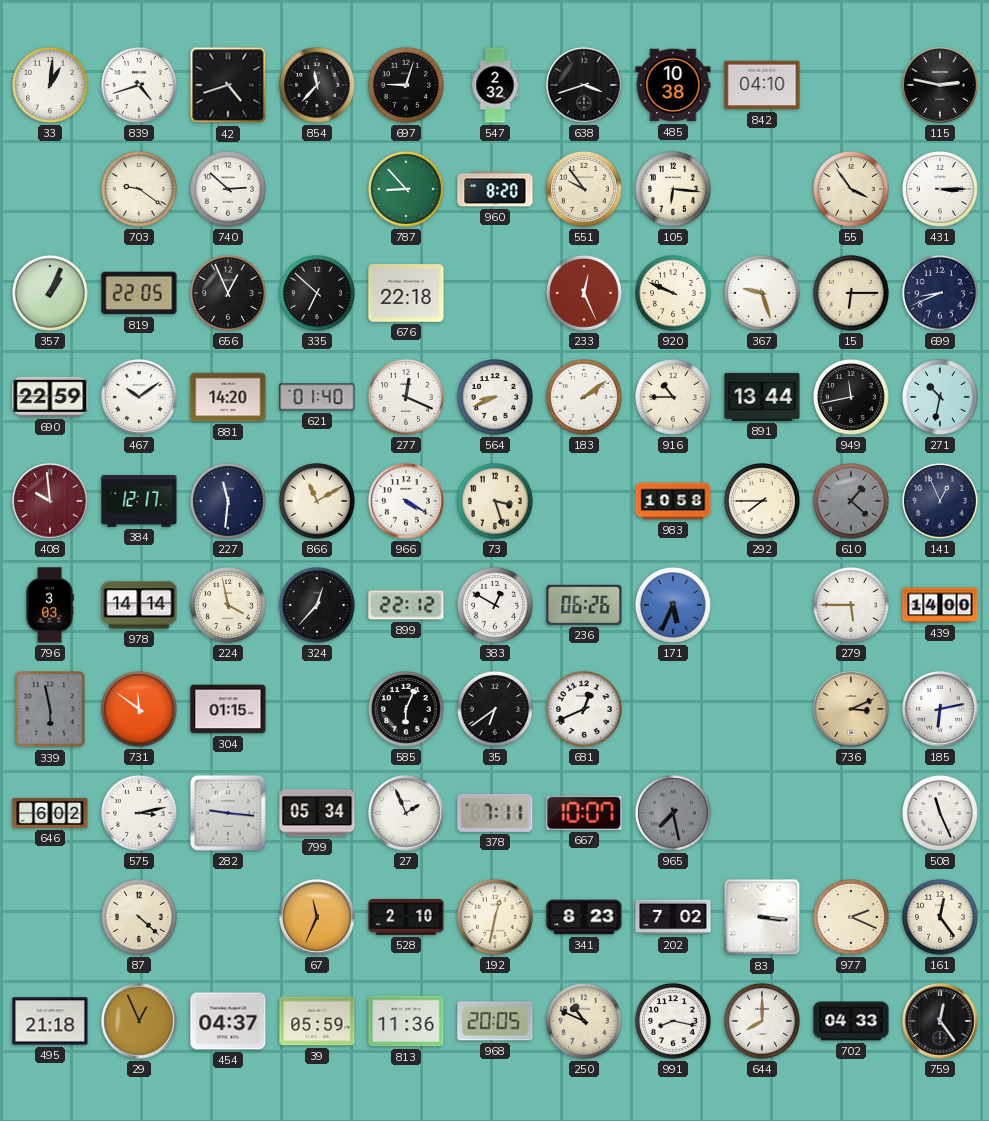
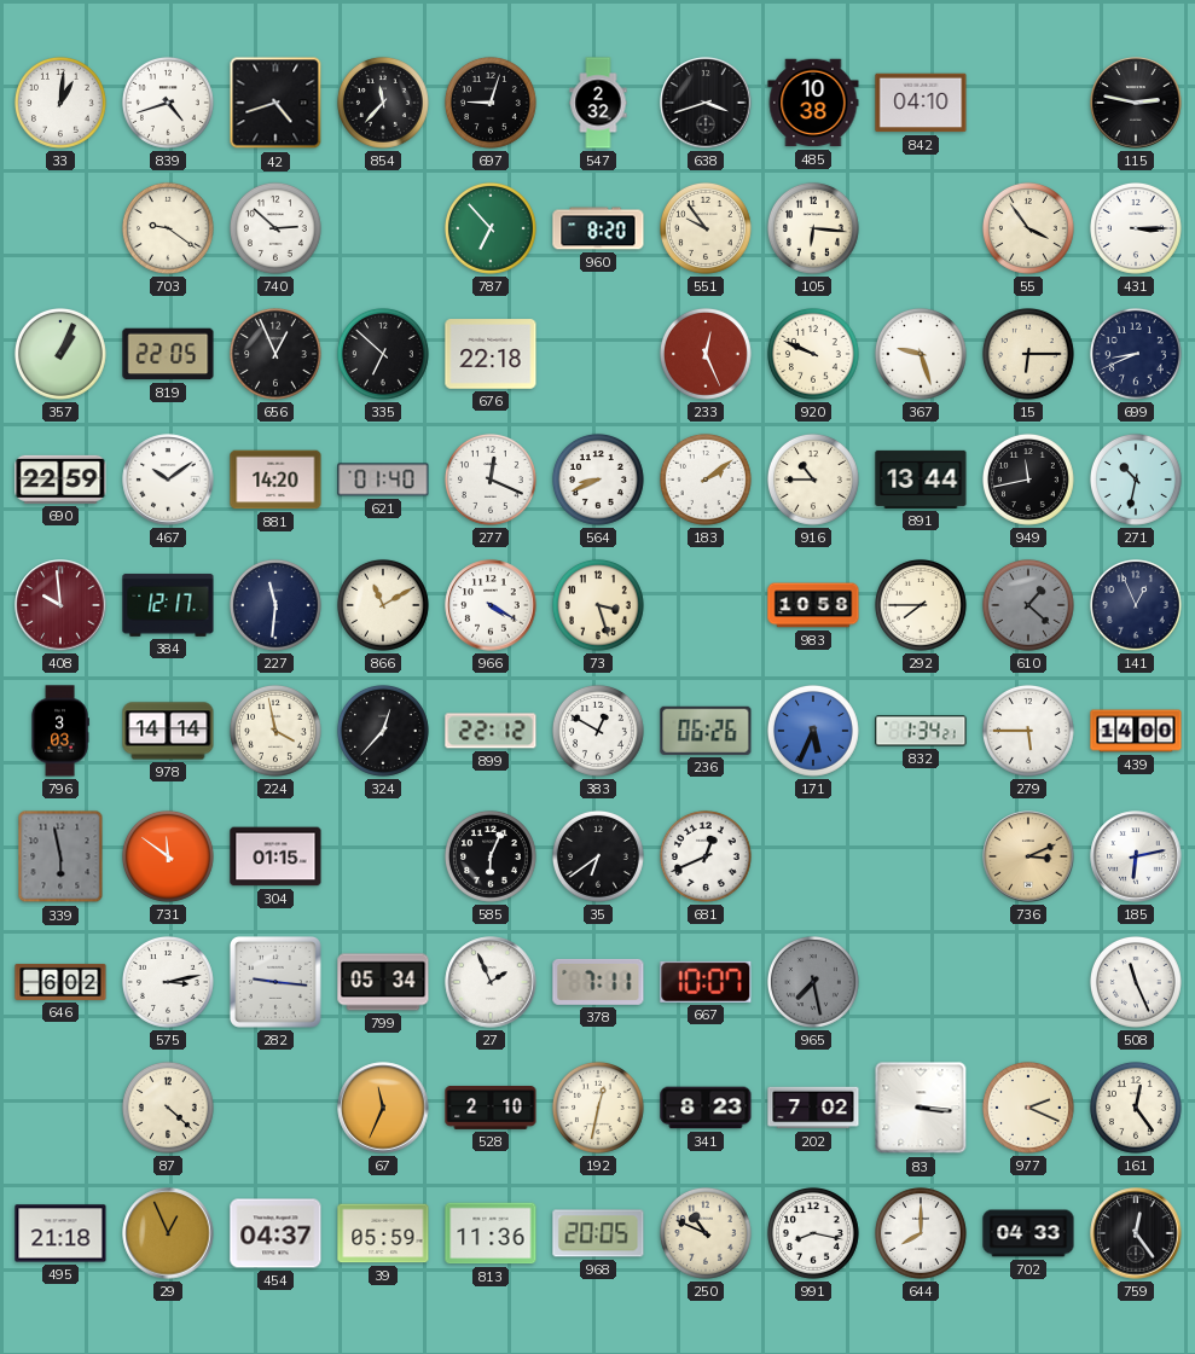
787: 8:53 -> 6:53 (491, 228)
832: none -> 1:34 (921, 731)
